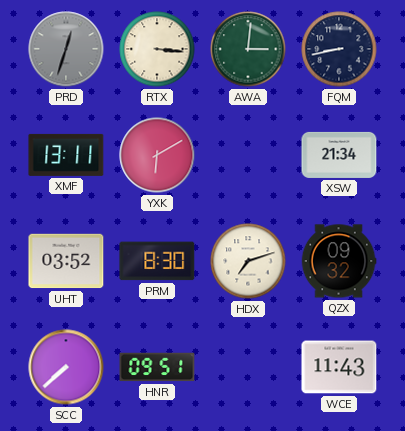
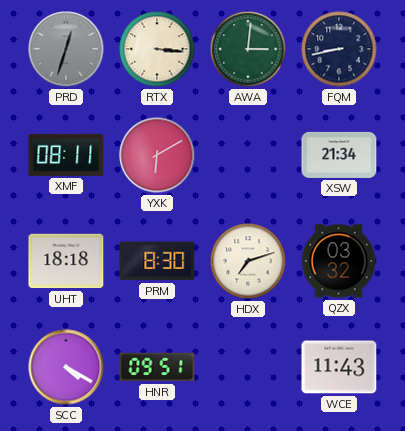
XMF: 13:11 -> 08:11 (66, 155)
UHT: 03:52 -> 18:18 (66, 261)
QZX: 09:32 -> 03:32 (339, 261)
SCC: 7:38 -> 4:20 (66, 367)
